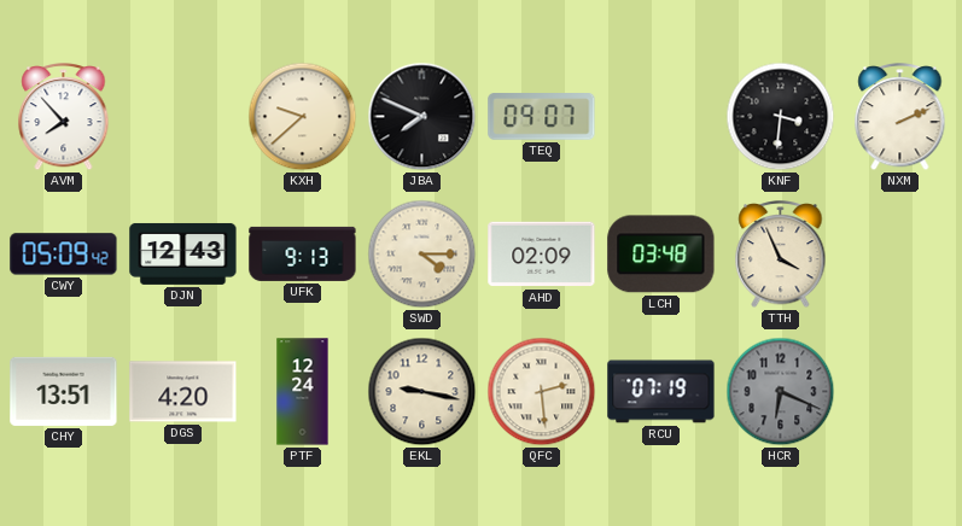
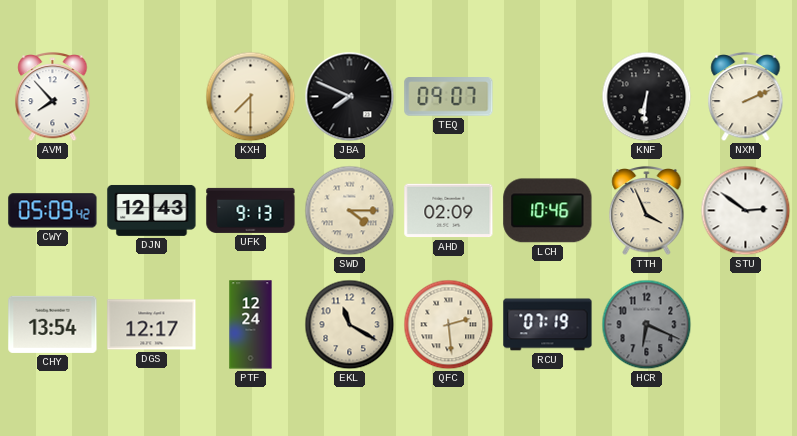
KXH: 9:38 -> 7:30 (251, 97)
KNF: 3:31 -> 6:31 (647, 97)
LCH: 03:48 -> 10:46 (548, 211)
STU: none -> 2:51 (746, 211)
CHY: 13:51 -> 13:54 (53, 324)
DGS: 4:20 -> 12:17 (152, 325)
EKL: 9:17 -> 11:20 (350, 325)
